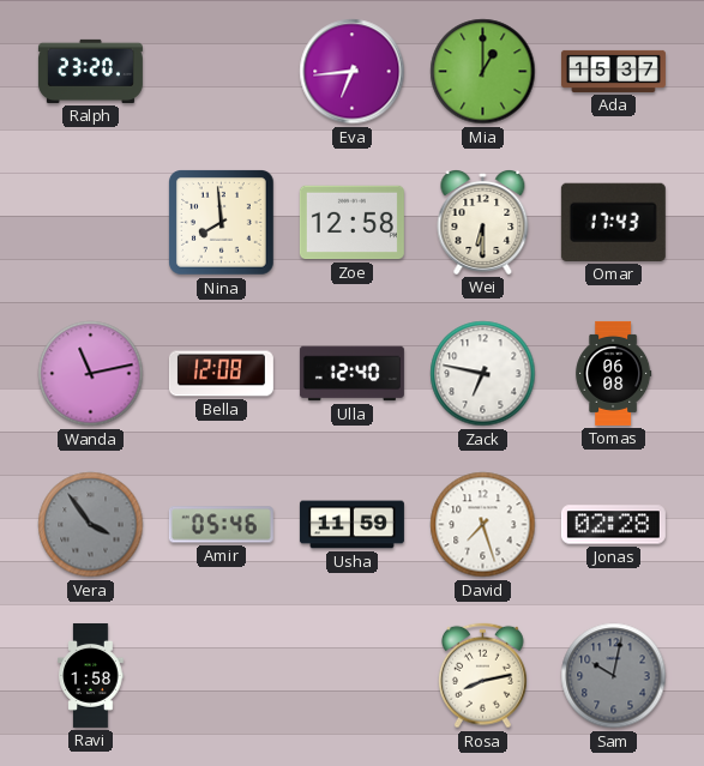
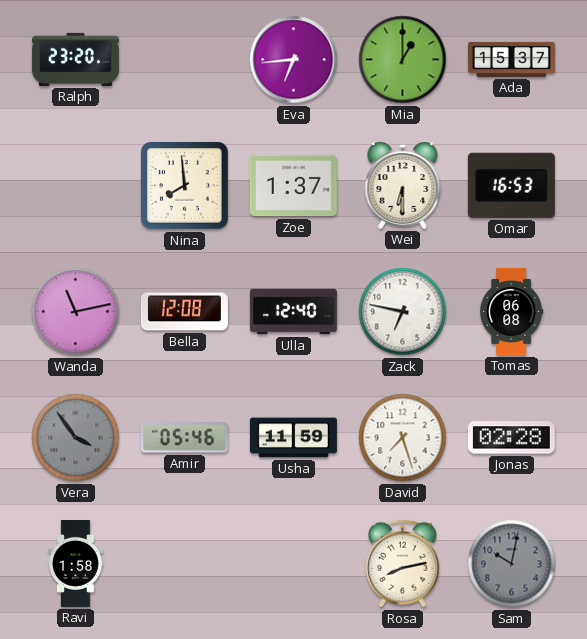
Zoe: 12:58 -> 1:37 (293, 186)
Omar: 17:43 -> 16:53 (511, 185)
